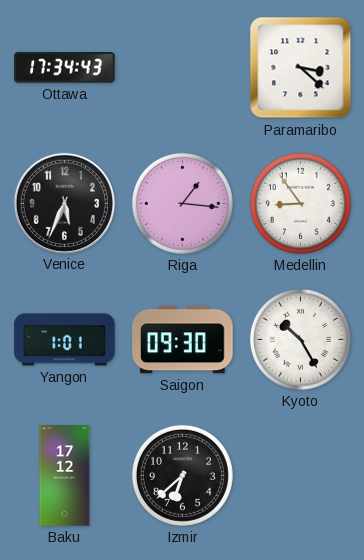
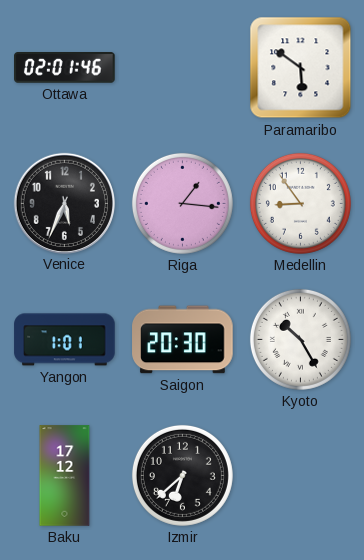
Ottawa: 17:34 -> 02:01 (65, 68)
Paramaribo: 3:22 -> 5:51 (301, 68)
Saigon: 09:30 -> 20:30 (183, 340)
